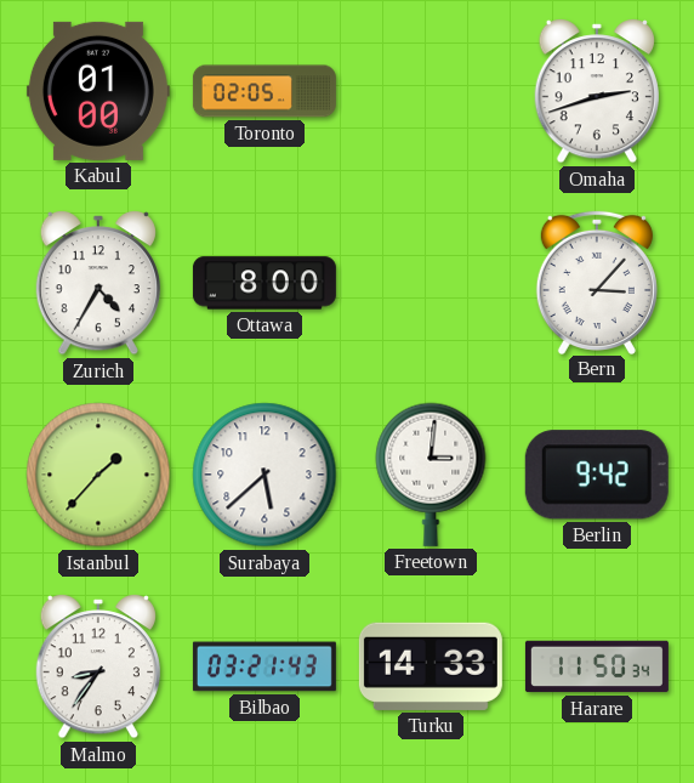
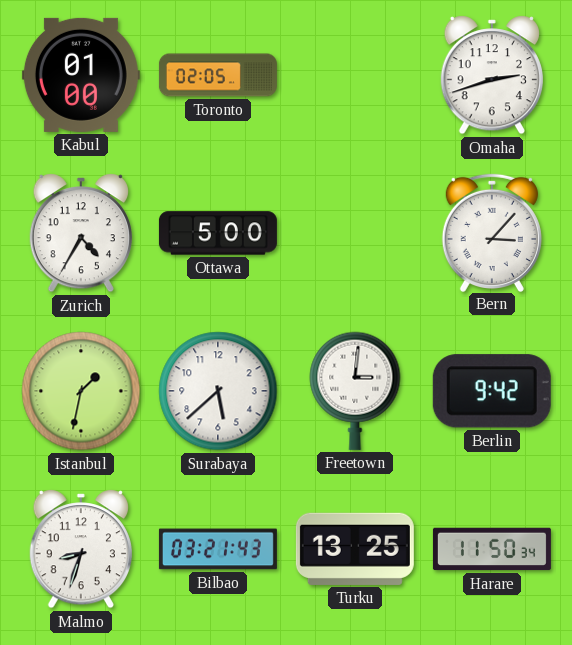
Ottawa: 8:00 -> 5:00 (218, 233)
Istanbul: 1:37 -> 1:32 (81, 391)
Malmo: 8:36 -> 8:33 (80, 549)
Turku: 14:33 -> 13:25 (355, 549)
